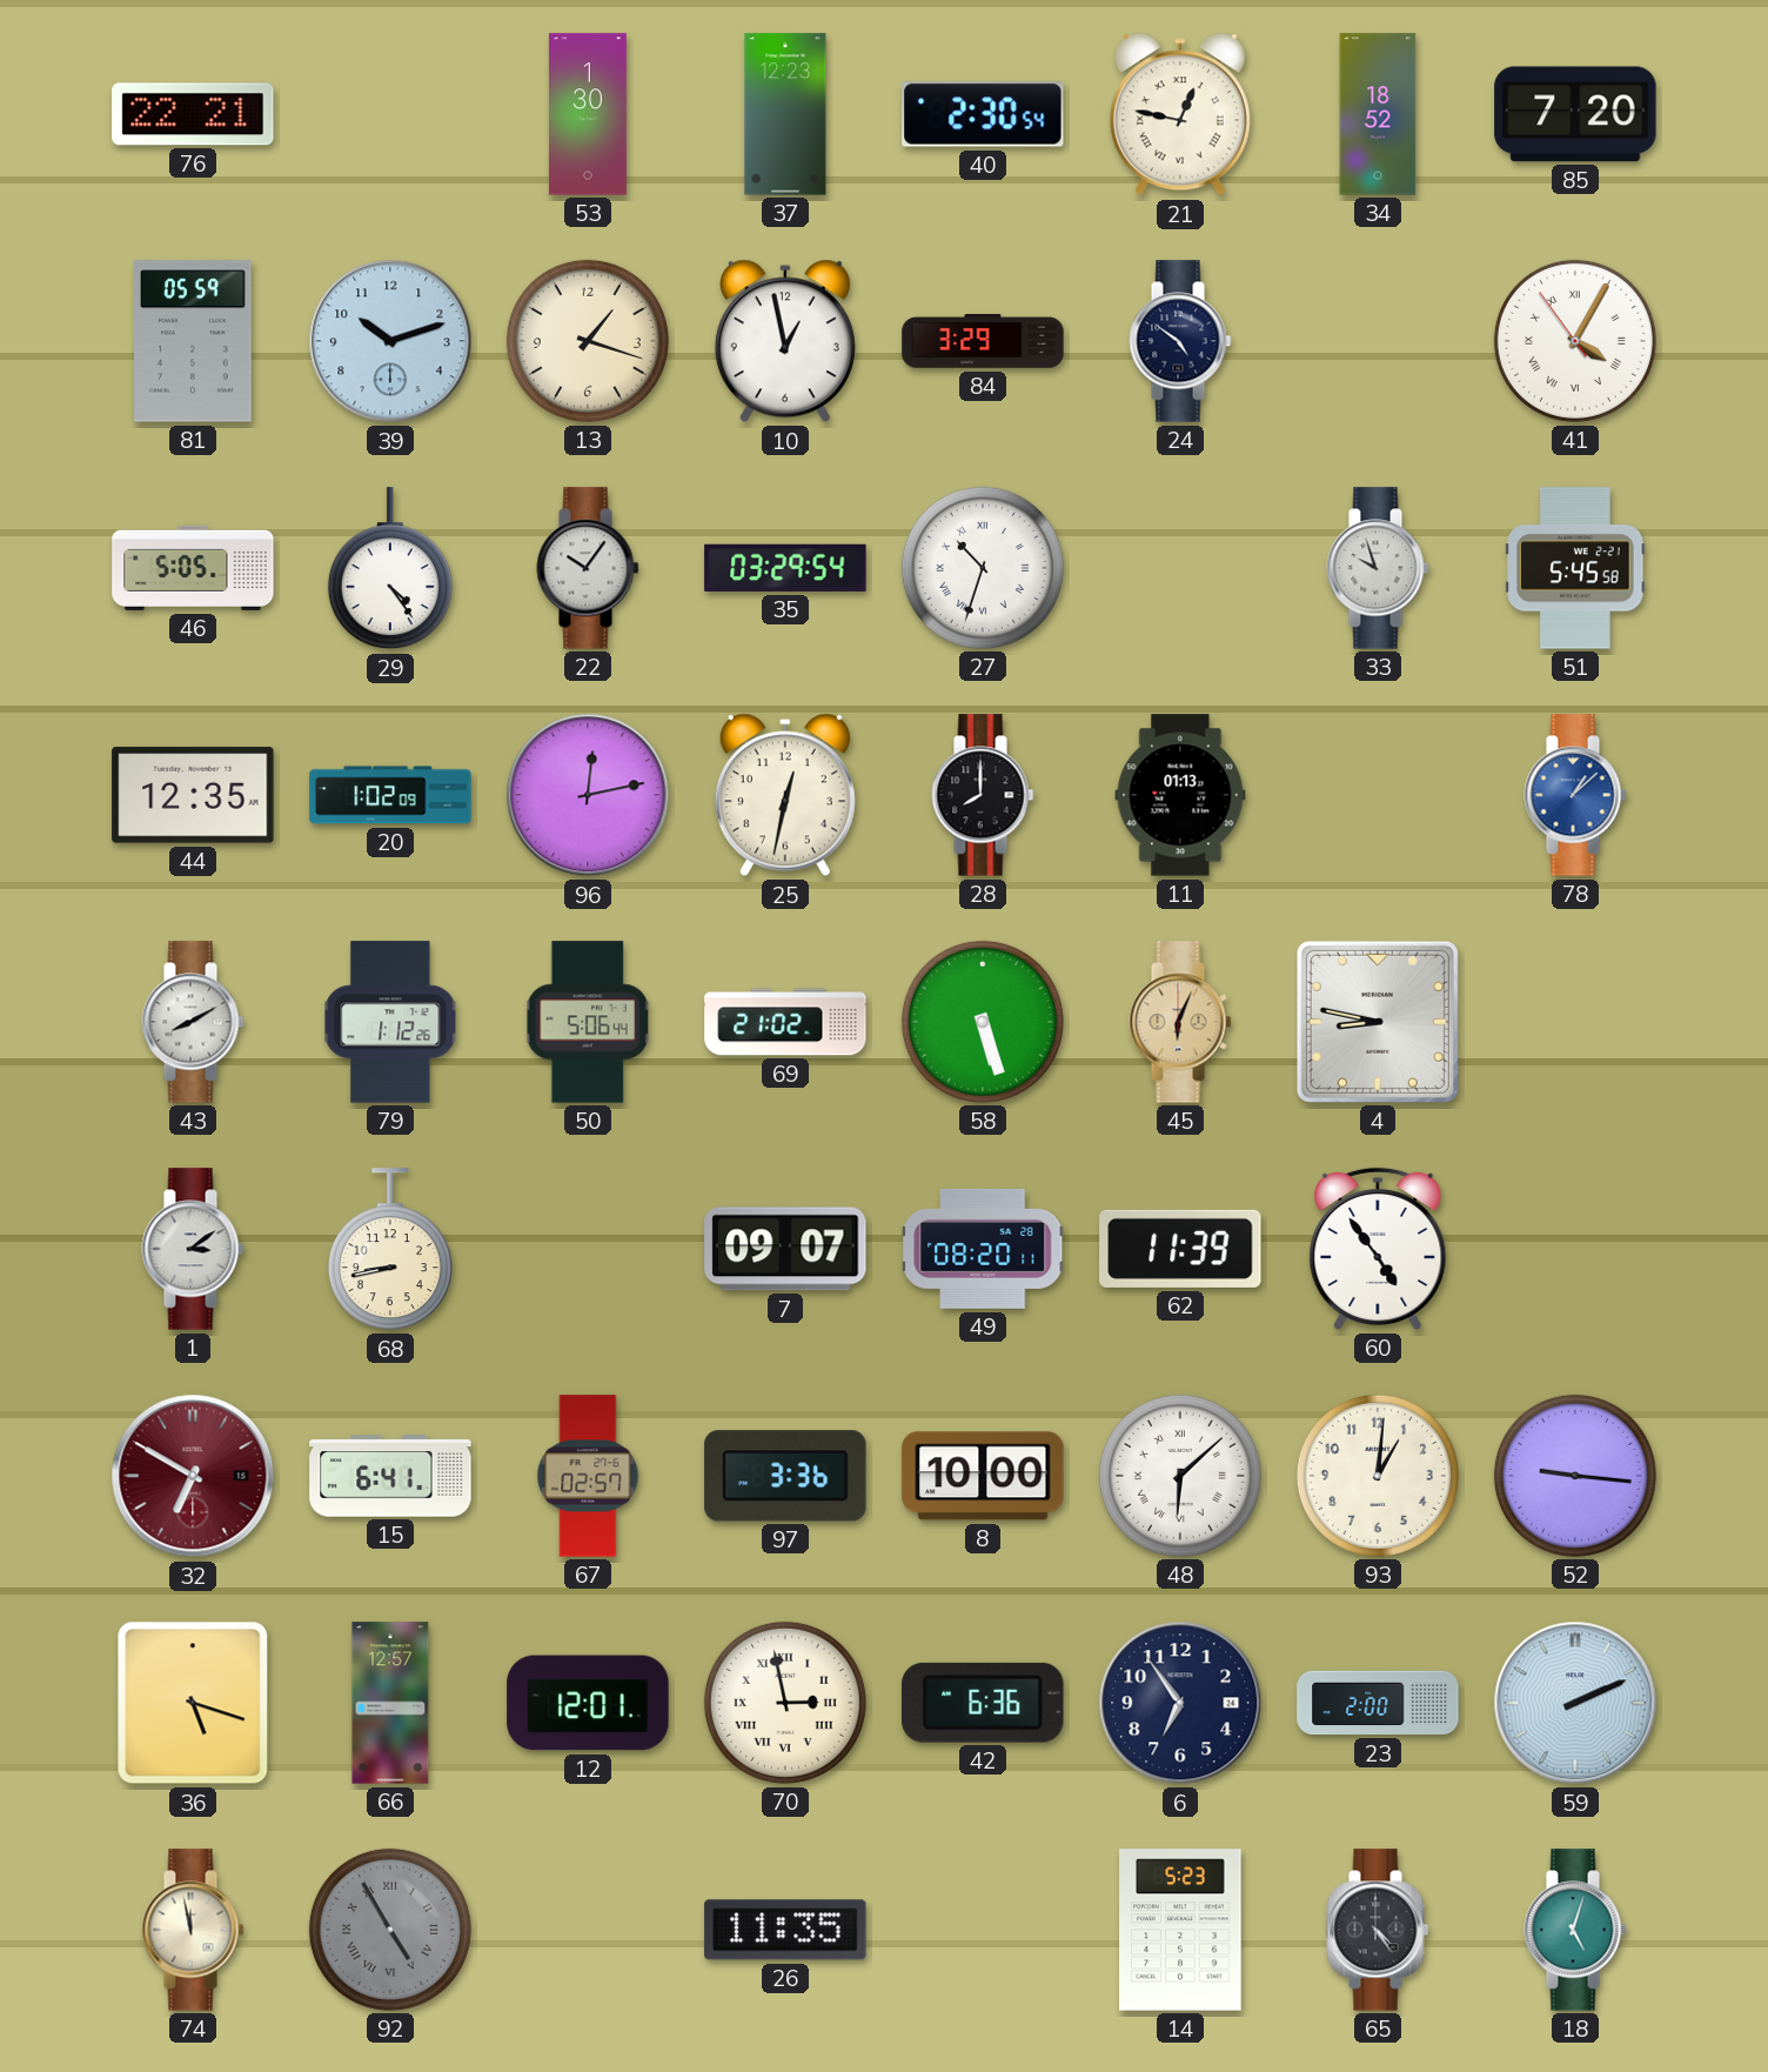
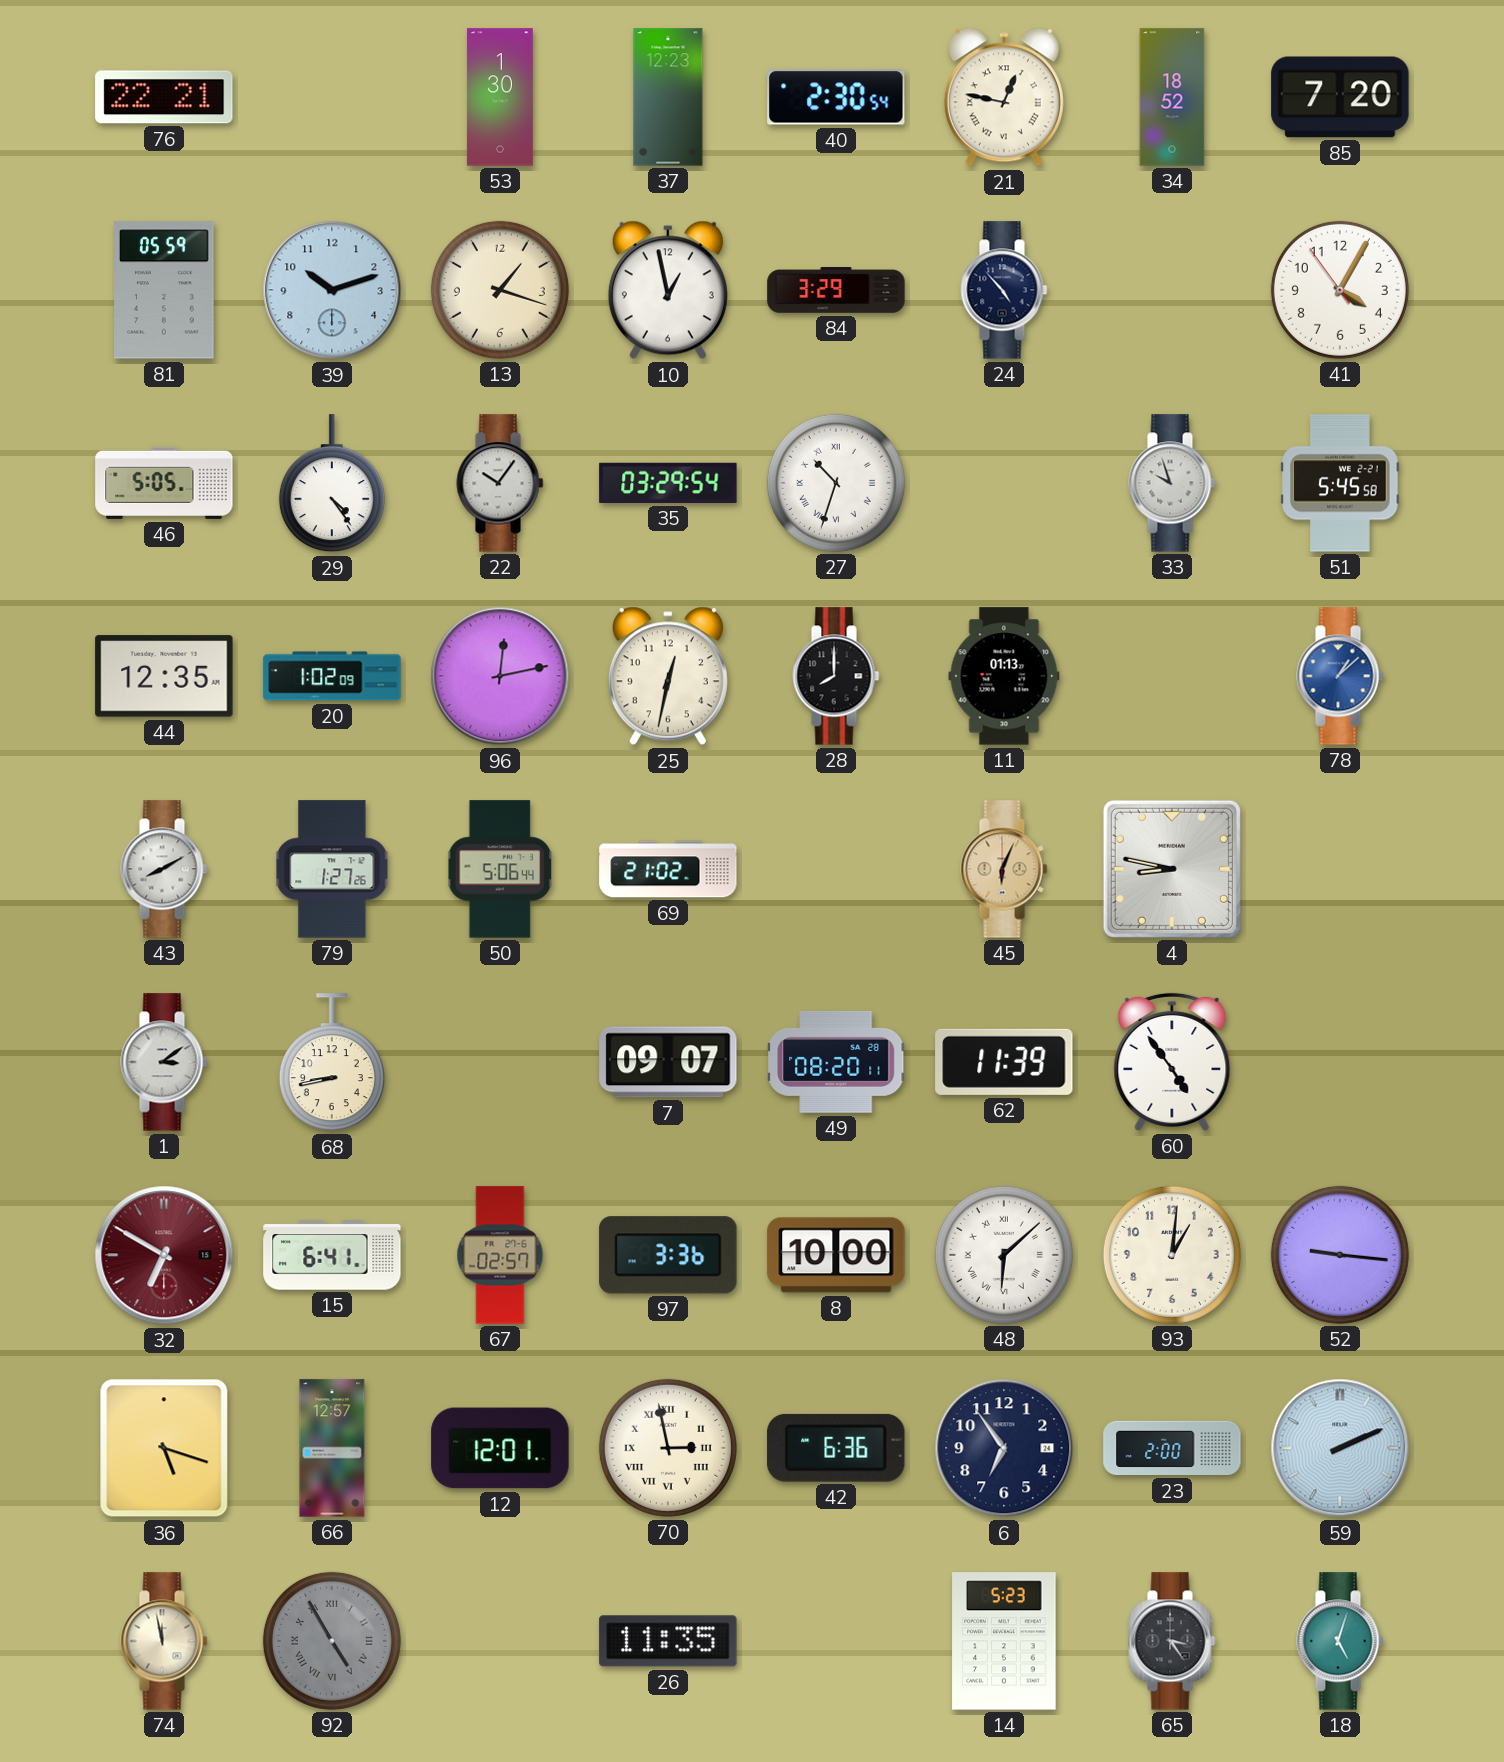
24: 4:51 -> 4:53 (1004, 290)
41 numerals: Roman -> Arabic (1340, 290)
79: 1:12 -> 1:27 (332, 869)
58: 5:27 -> none (983, 1022)
65: 4:24 -> 3:24 (1172, 1641)
